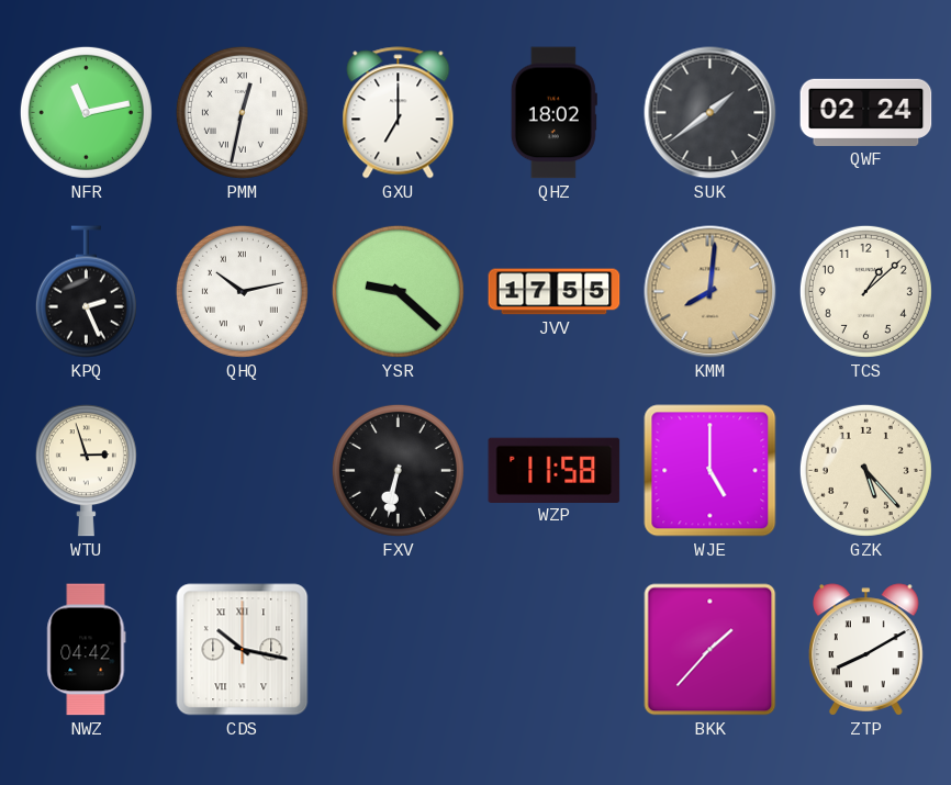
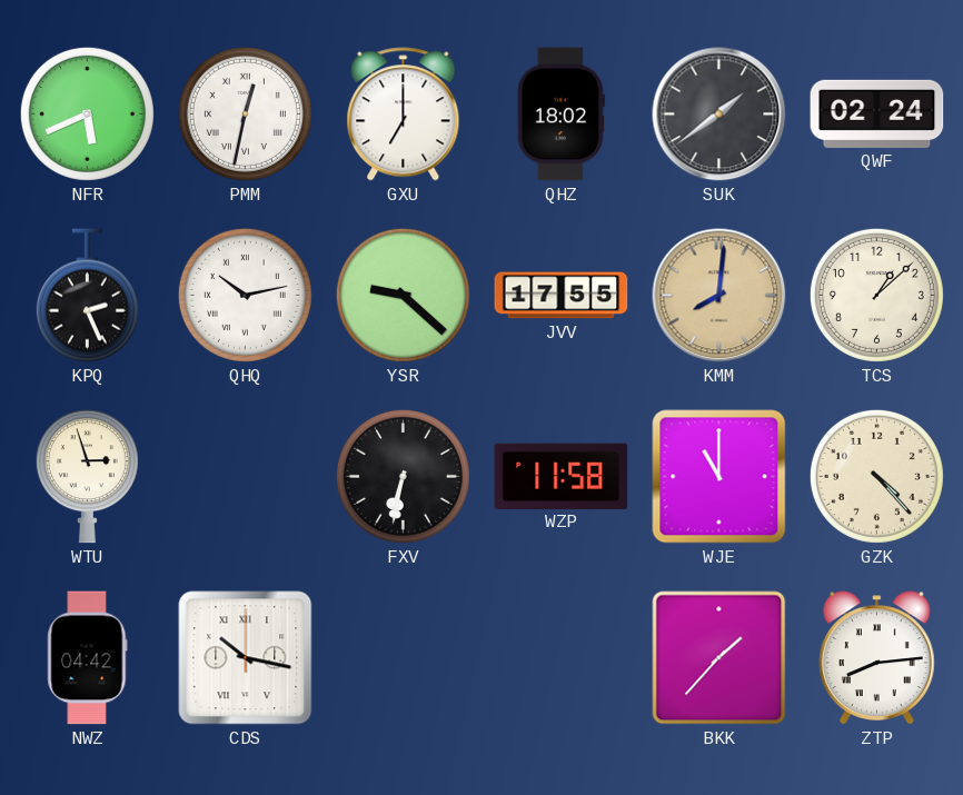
NFR: 11:13 -> 5:41 (87, 113)
WJE: 5:00 -> 11:00 (719, 477)
GZK: 5:23 -> 4:23 (876, 476)
ZTP: 8:10 -> 8:14 (877, 658)
